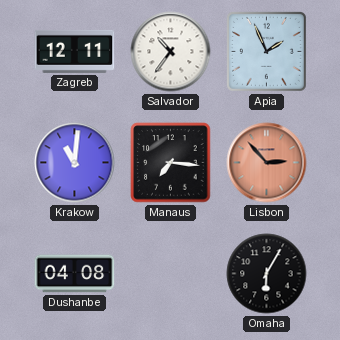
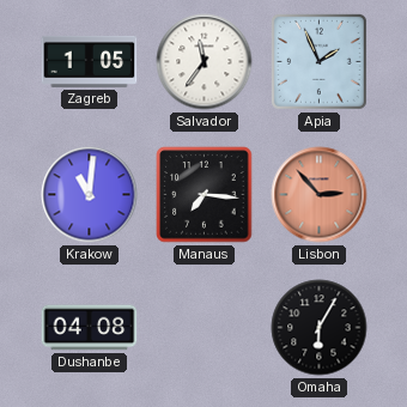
Zagreb: 12:11 -> 1:05 (90, 61)
Salvador: 10:36 -> 11:36 (205, 62)
